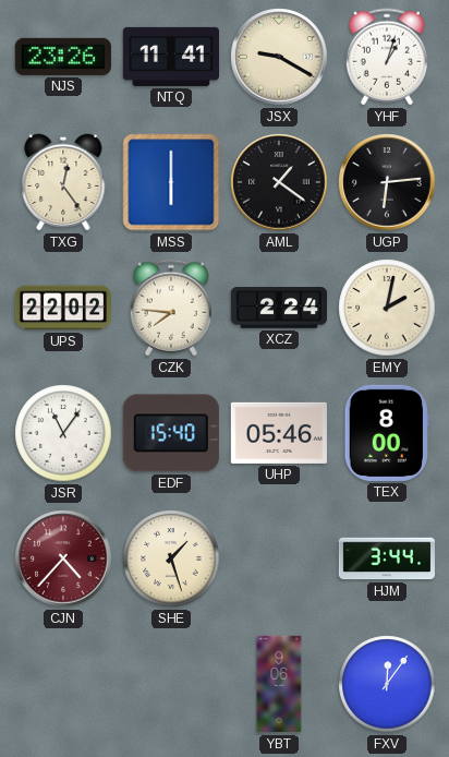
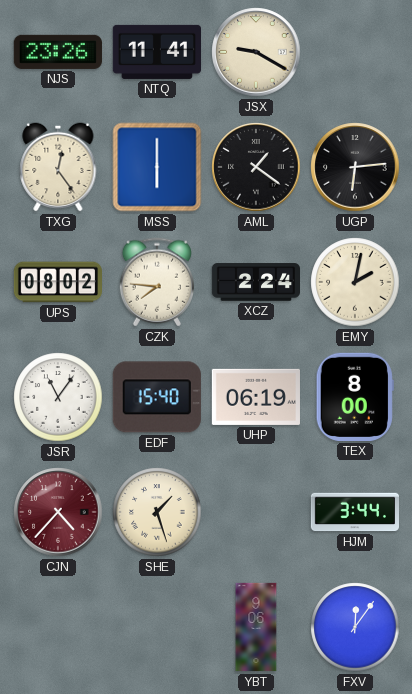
YHF: 1:03 -> none (386, 57)
UPS: 22:02 -> 08:02 (57, 282)
UHP: 05:46 -> 06:19 (256, 397)
